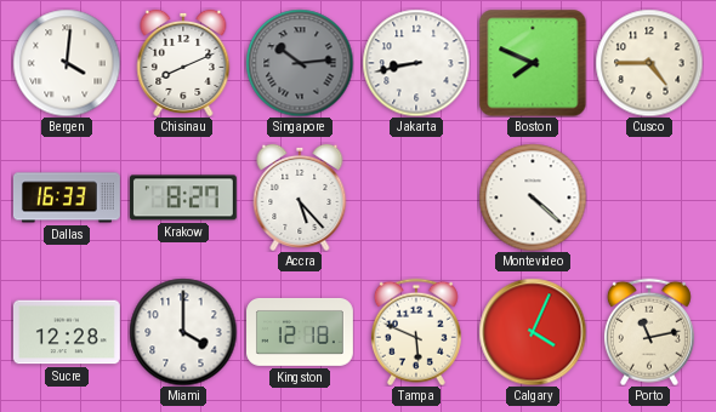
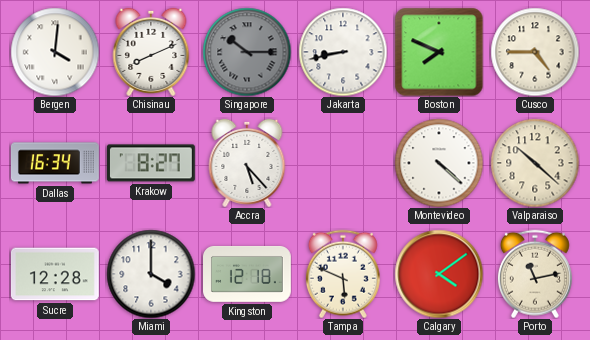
Singapore: 10:14 -> 10:15 (247, 52)
Dallas: 16:33 -> 16:34 (55, 163)
Valparaiso: none -> 10:22 (535, 163)
Calgary: 4:04 -> 4:09 (439, 274)
